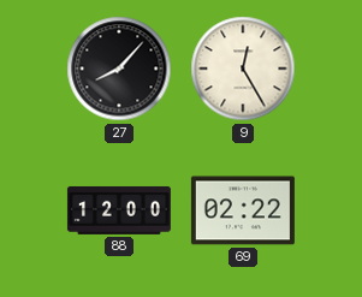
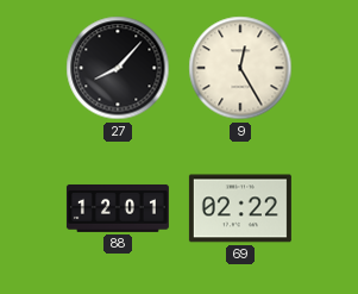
88: 12:00 -> 12:01 (118, 208)
